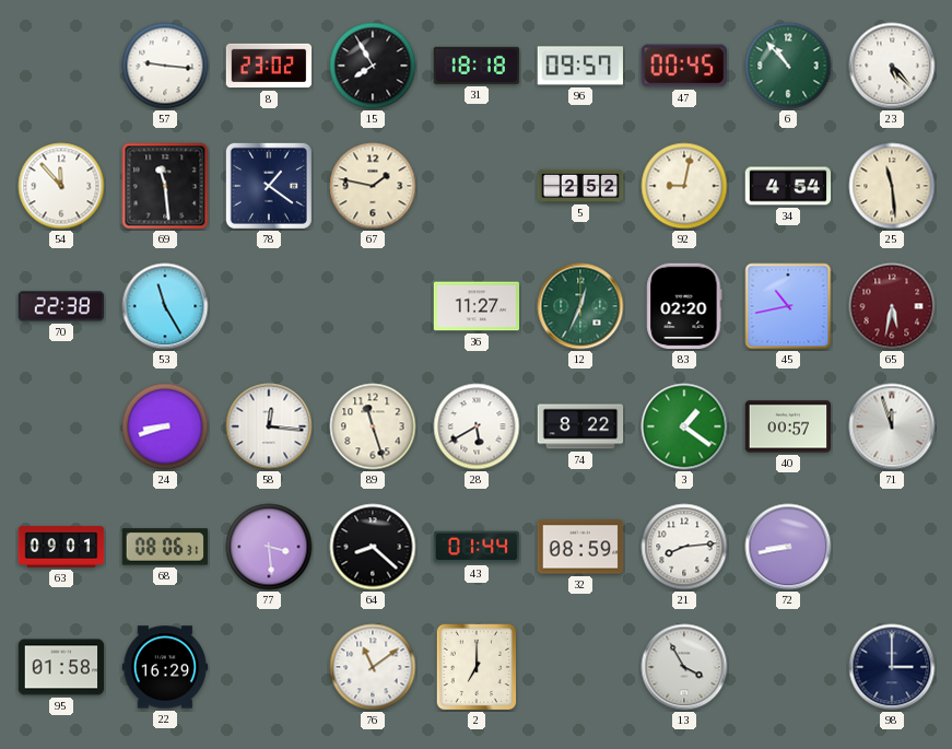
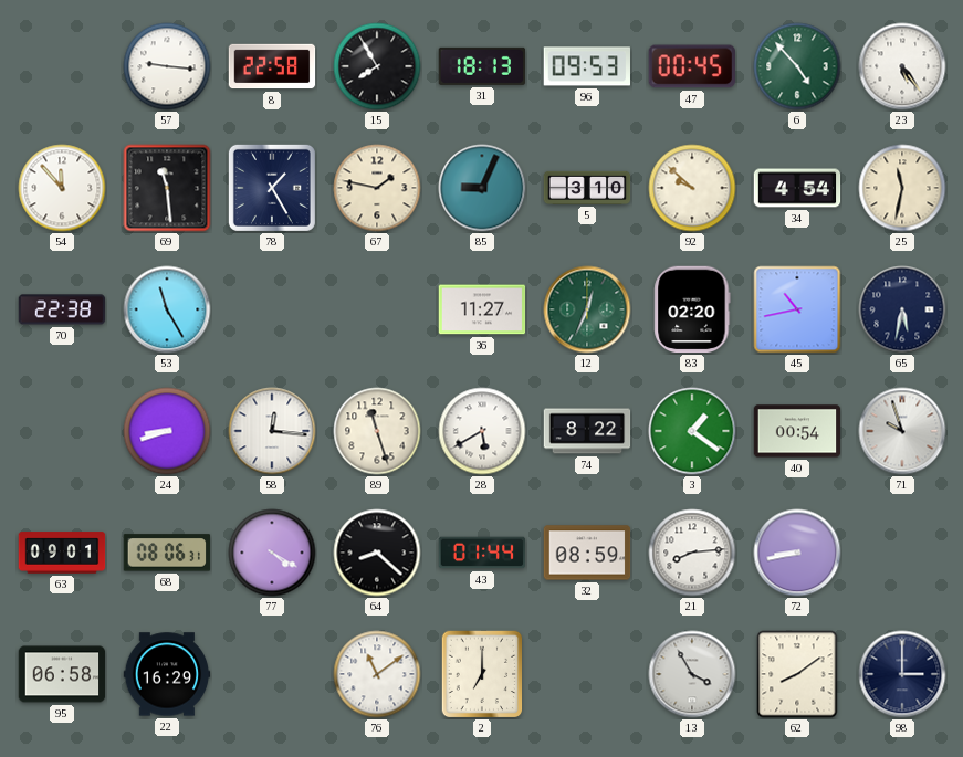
8: 23:02 -> 22:58 (272, 66)
31: 18:18 -> 18:13 (482, 66)
96: 09:57 -> 09:53 (587, 66)
6: 10:53 -> 4:53 (797, 66)
23: 5:23 -> 5:24 (902, 66)
78: 1:21 -> 1:25 (272, 188)
85: none -> 9:04 (482, 188)
5: 2:52 -> 3:10 (587, 188)
92: 9:02 -> 9:52 (692, 188)
25: 11:29 -> 11:32 (902, 188)
65 dial: burgundy -> navy (902, 309)
40: 00:57 -> 00:54 (797, 431)
71: 11:57 -> 9:57 (902, 431)
77: 3:29 -> 4:20 (272, 553)
95: 01:58 -> 06:58 (62, 674)
62: none -> 8:09 (797, 674)
